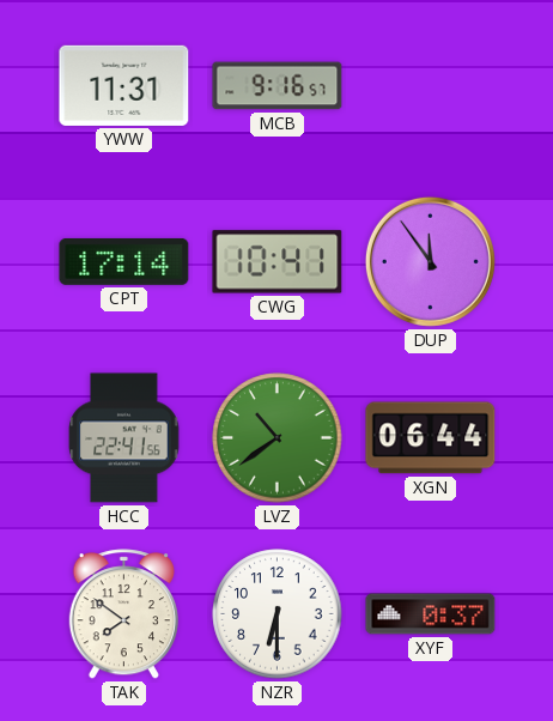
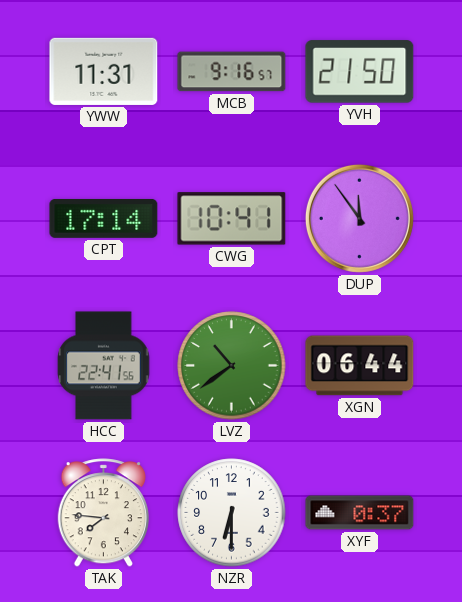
YVH: none -> 21:50 (360, 72)
TAK: 7:51 -> 7:46 (103, 513)
